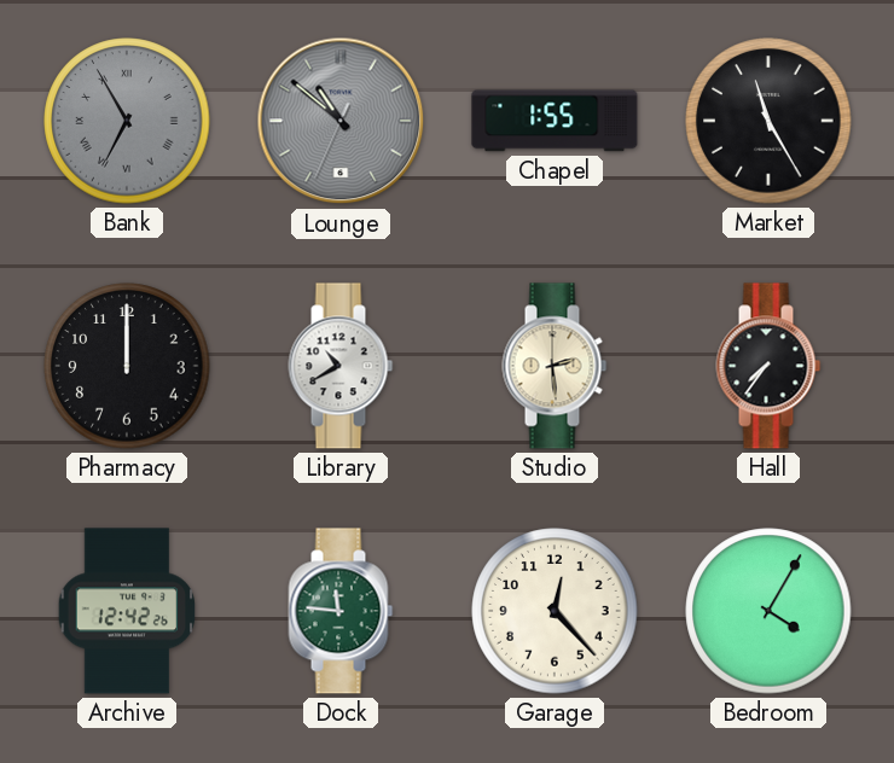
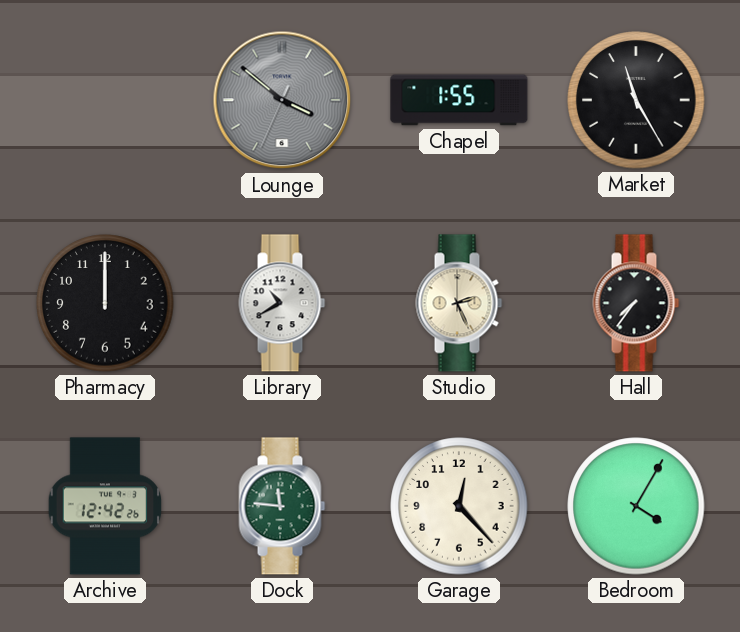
Bank: 6:55 -> none (127, 121)
Lounge: 10:51 -> 3:51 (282, 100)
Studio: 2:29 -> 2:26 (459, 303)
